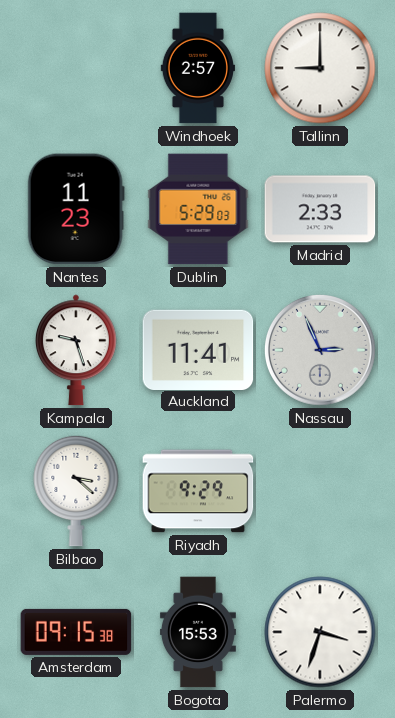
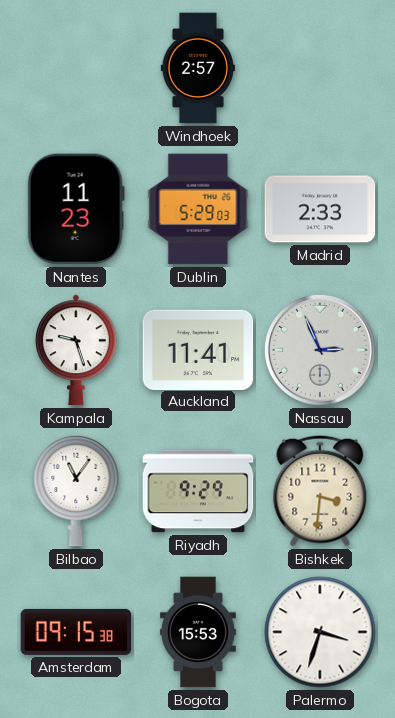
Tallinn: 9:00 -> none (320, 68)
Bilbao: 3:22 -> 11:06 (76, 491)
Bishkek: none -> 3:31 (320, 491)
